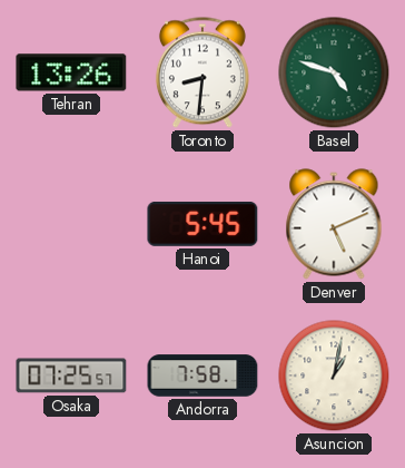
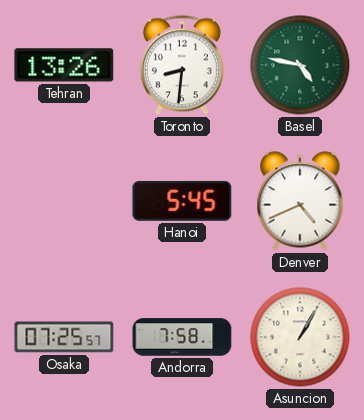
Basel: 4:48 -> 4:47 (300, 65)
Denver: 5:11 -> 4:41 (300, 201)
Asuncion: 1:02 -> 1:05 (300, 337)
